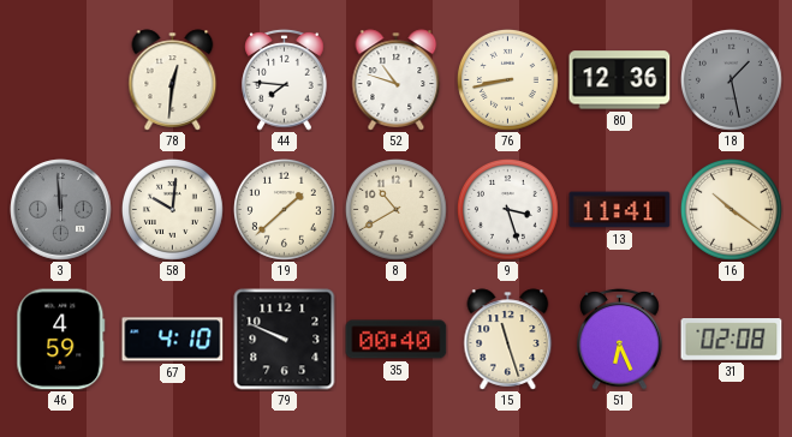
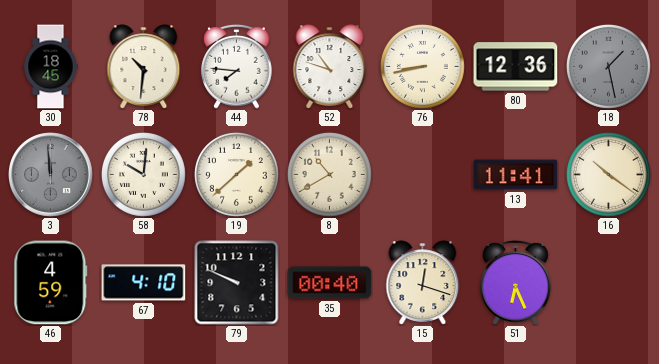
30: none -> 18:45 (51, 67)
78: 12:31 -> 10:31 (144, 67)
9: 3:27 -> none (507, 209)
15: 11:27 -> 12:18 (423, 283)
31: 02:08 -> none (732, 340)
